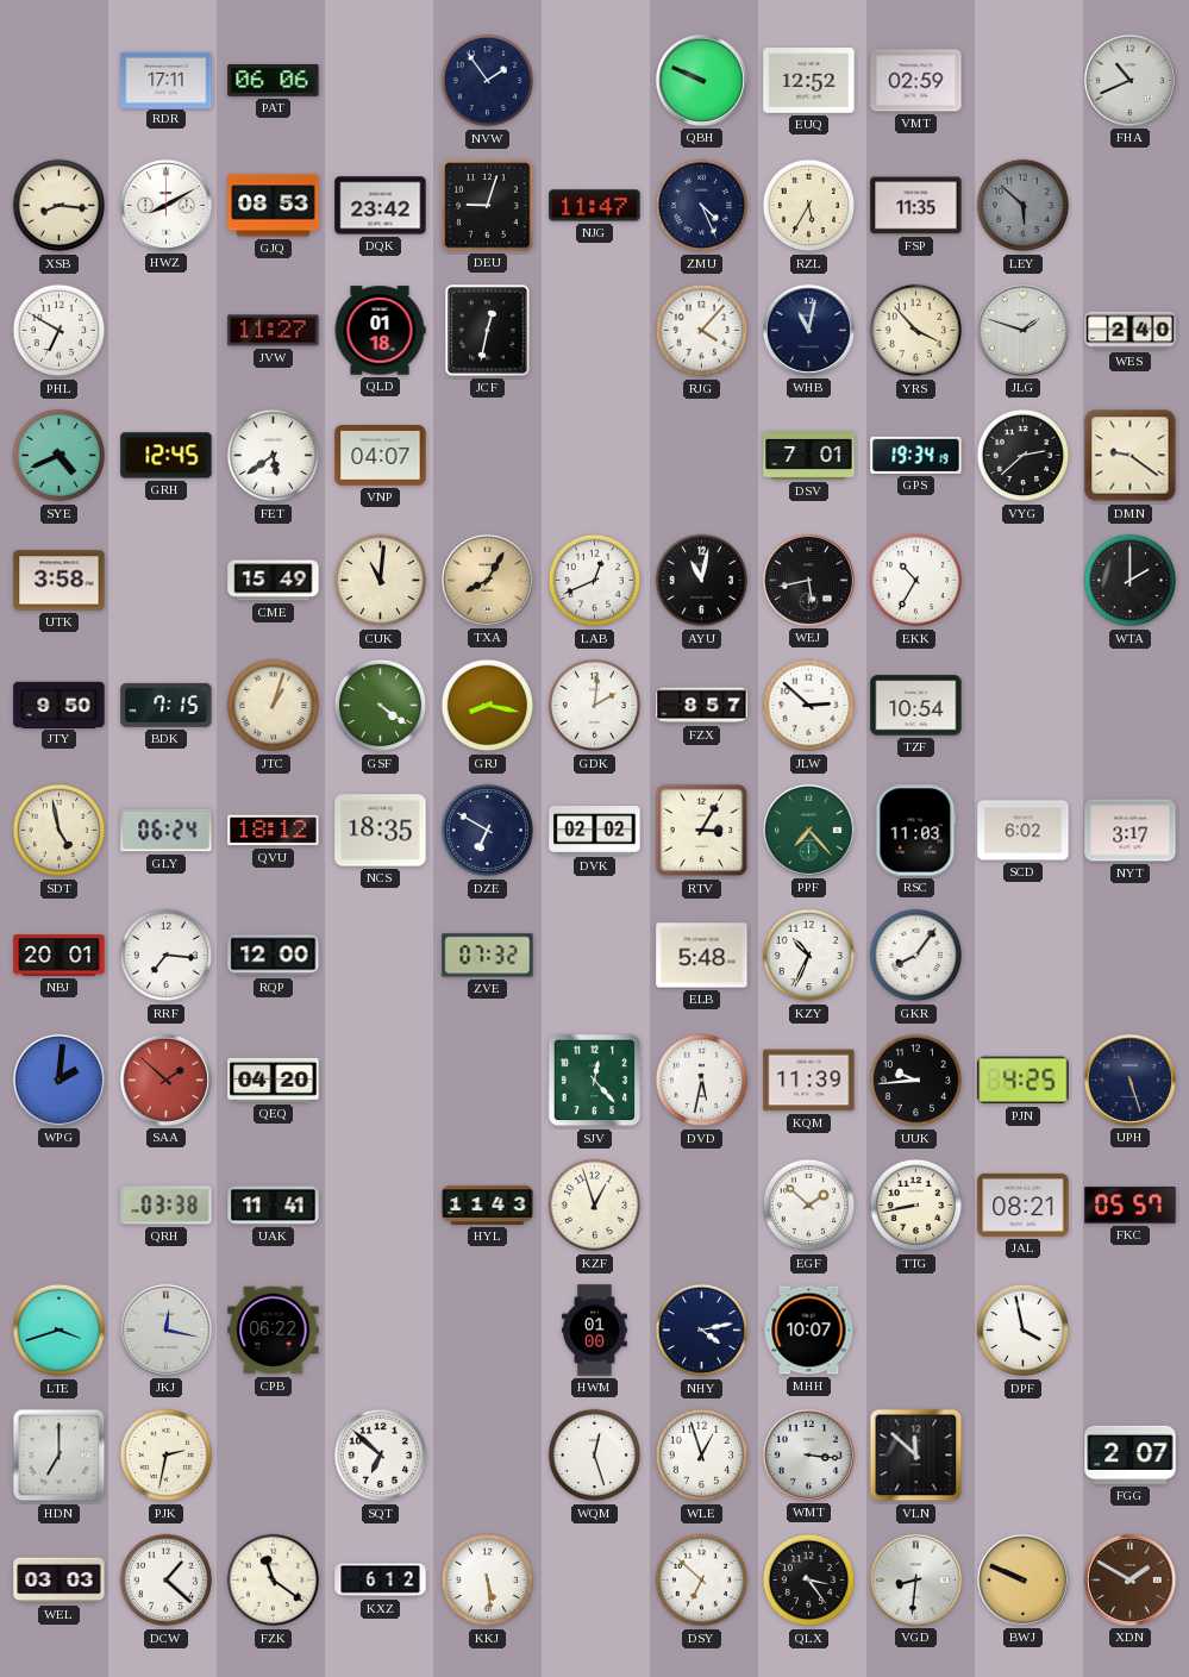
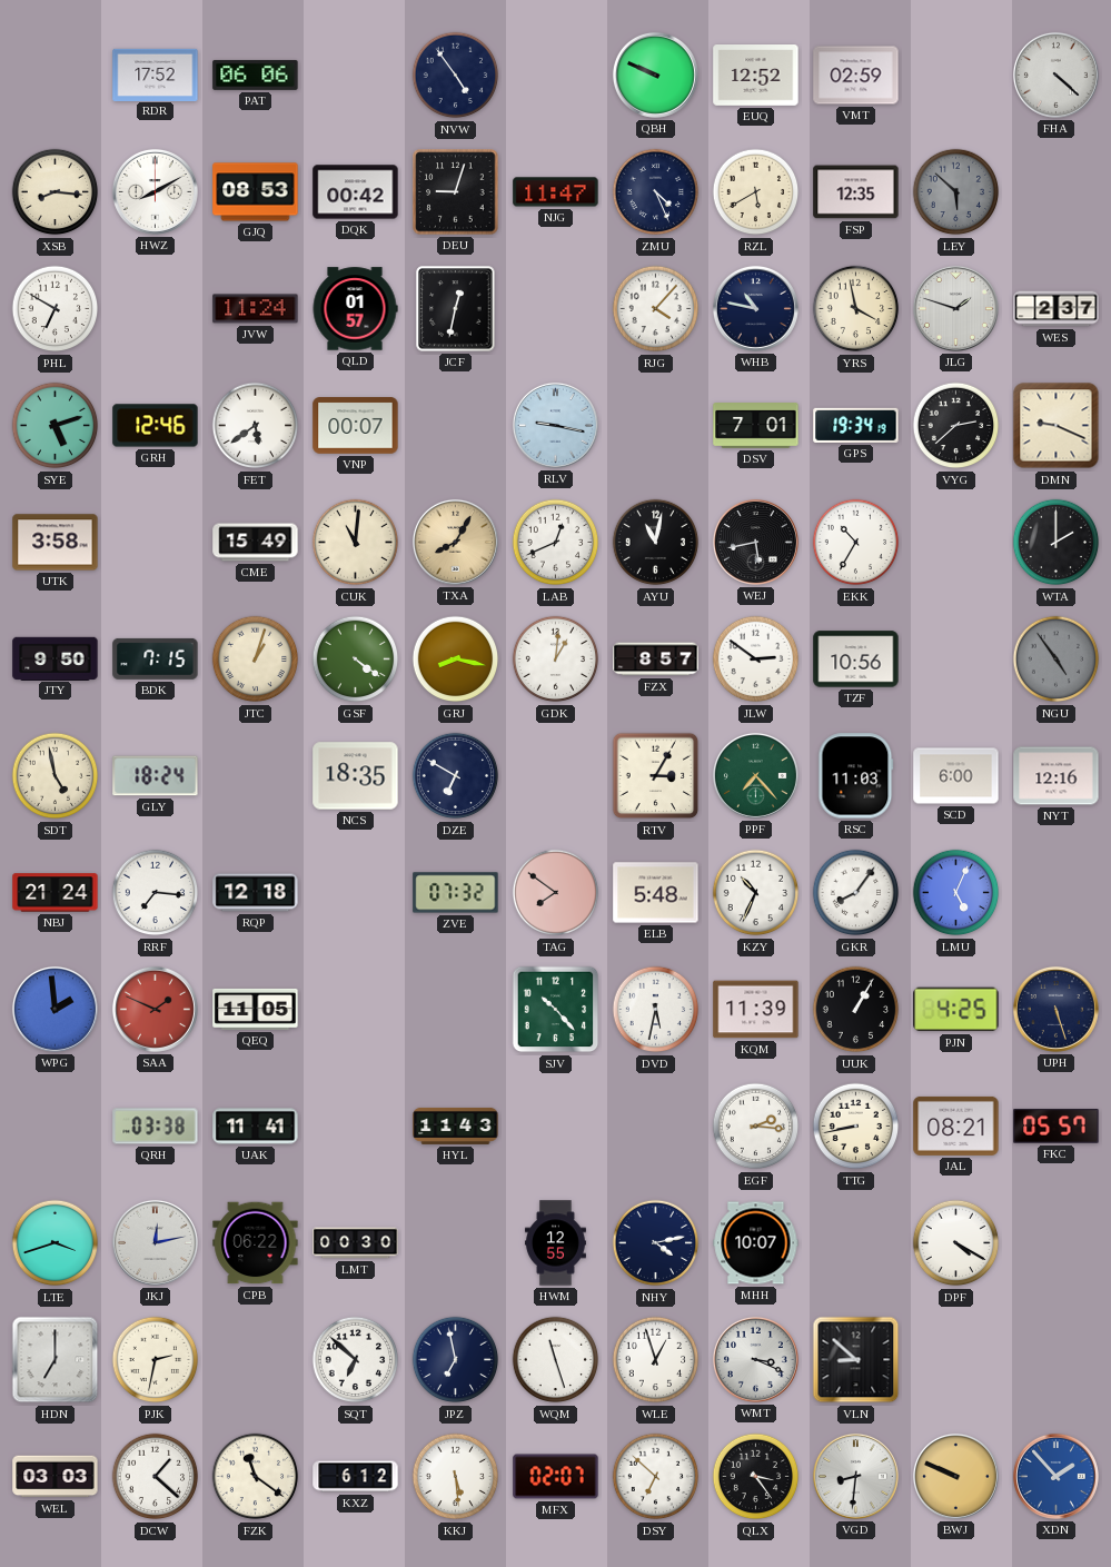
RDR: 17:11 -> 17:52 (156, 75)
NVW: 1:54 -> 4:54 (456, 76)
FHA: 10:41 -> 4:22 (1055, 75)
DQK: 23:42 -> 00:42 (356, 192)
RZL: 5:35 -> 5:40 (756, 192)
FSP: 11:35 -> 12:35 (856, 192)
JVW: 11:27 -> 11:24 (256, 309)
QLD: 01:18 -> 01:57 (355, 309)
WHB: 11:02 -> 10:47 (755, 308)
YRS: 3:53 -> 3:58 (856, 309)
WES: 2:40 -> 2:37 (1057, 309)
SYE: 4:41 -> 5:12 (56, 426)
GRH: 12:45 -> 12:46 (156, 426)
VNP: 04:07 -> 00:07 (356, 426)
RLV: none -> 9:17 (555, 425)
DMN: 9:21 -> 9:19 (1057, 426)
GDK: 2:01 -> 1:01 (556, 659)
JLW: 2:52 -> 2:51 (756, 659)
TZF: 10:54 -> 10:56 (856, 659)
NGU: none -> 4:54 (1057, 659)
GLY: 06:24 -> 18:24 (156, 776)
QVU: 18:12 -> none (274, 831)
DVK: 02:02 -> none (595, 831)
SCD: 6:02 -> 6:00 (956, 776)
NYT: 3:17 -> 12:16 (1057, 776)
NBJ: 20:01 -> 21:24 (56, 893)
RQP: 12:00 -> 12:18 (256, 893)
TAG: none -> 7:51 (556, 893)
LMU: none -> 5:04 (956, 893)
WPG: 2:01 -> 1:59 (54, 1009)
SAA: 1:52 -> 1:49 (155, 1009)
QEQ: 04:20 -> 11:05 (256, 1009)
SJV: 12:23 -> 10:23 (556, 1010)
UUK: 9:44 -> 1:05 (856, 1010)
KZF: 12:57 -> none (595, 1206)
EGF: 1:52 -> 2:16 (756, 1127)
JKJ: 12:17 -> 12:13 (155, 1242)
LMT: none -> 00:30 (356, 1243)
HWM: 01:00 -> 12:55 (555, 1243)
DPF: 3:58 -> 4:20 (956, 1243)
JPZ: none -> 6:58 (456, 1360)
WQM: 12:27 -> 11:27 (556, 1360)
WMT: 3:16 -> 3:19 (755, 1359)
VLN: 11:52 -> 8:52 (856, 1360)
FGG: 2:07 -> none (1131, 1454)
MFX: none -> 02:07 (556, 1477)
XDN: 1:50 -> 1:53 (1055, 1476)
XDN dial: brown -> blue (1055, 1476)
